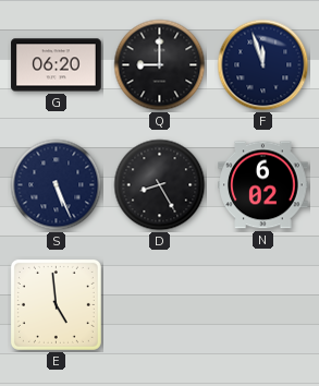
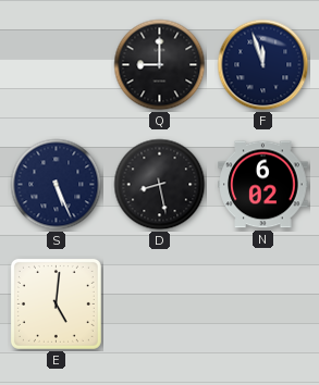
G: 06:20 -> none (57, 65)
D: 8:25 -> 8:28 (160, 185)
E: 4:59 -> 5:01 (56, 303)
